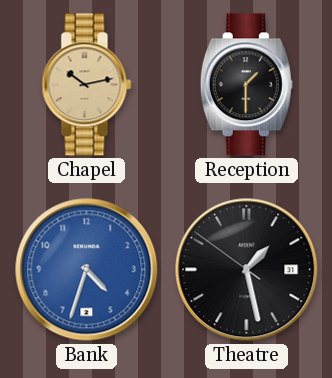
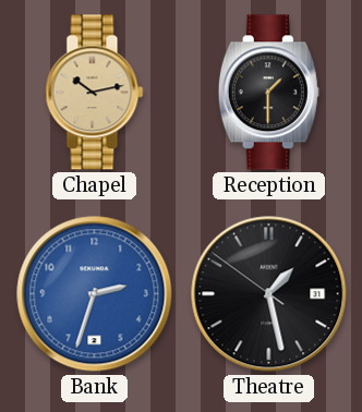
Bank: 4:33 -> 2:33 (95, 294)
